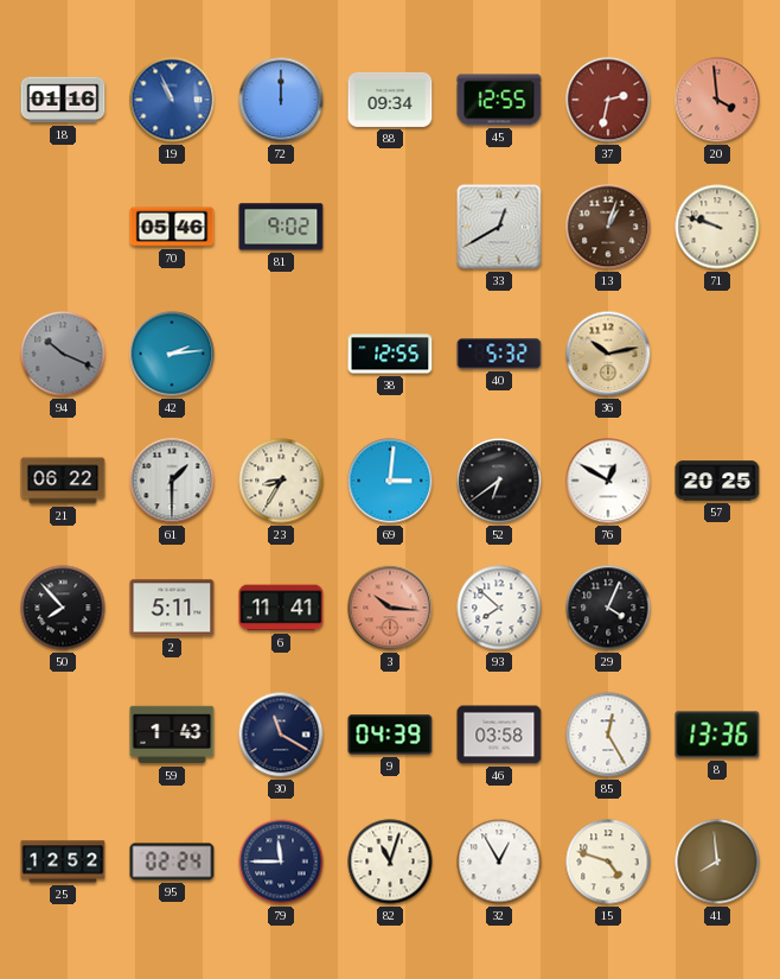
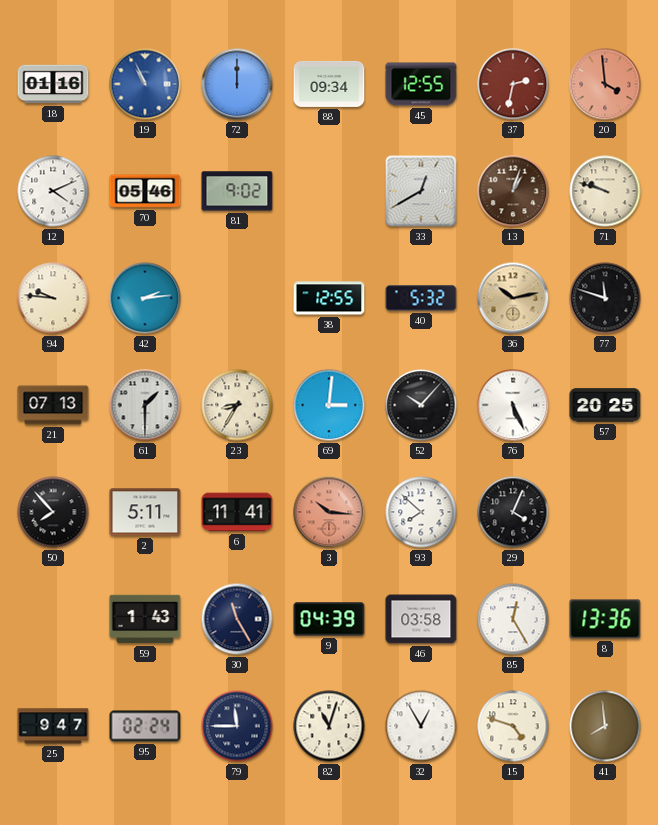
12: none -> 4:11 (53, 191)
94: 10:19 -> 9:46 (53, 298)
94 dial: grey -> cream (53, 298)
77: none -> 11:48 (605, 298)
21: 06:22 -> 07:13 (53, 405)
52: 6:39 -> 10:07 (421, 405)
76: 12:50 -> 5:26 (513, 405)
30: 11:20 -> 11:25 (237, 619)
25: 12:52 -> 9:47 (53, 726)
